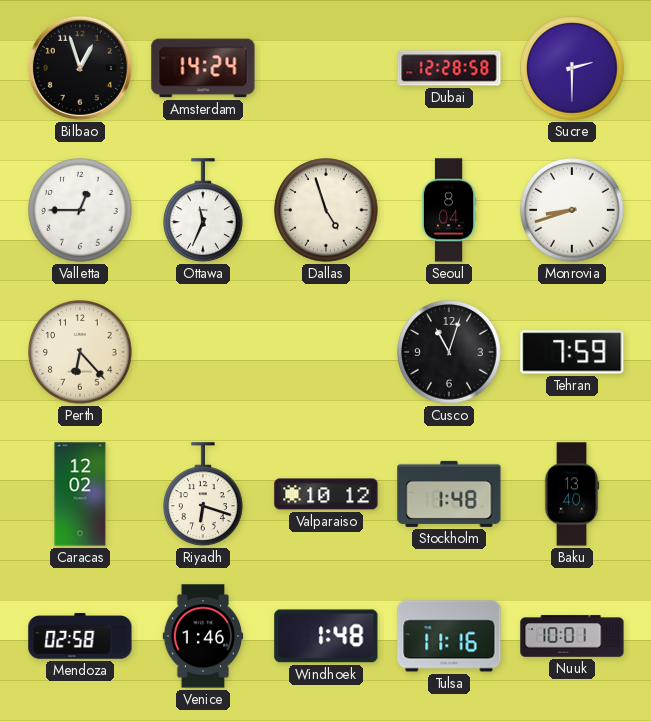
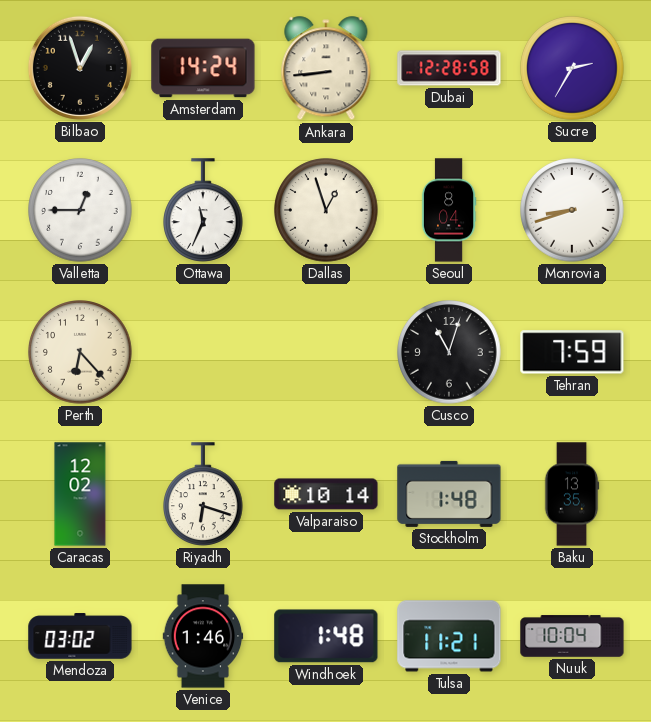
Ankara: none -> 8:44 (326, 69)
Sucre: 2:30 -> 2:35 (572, 68)
Dallas: 4:57 -> 12:57 (326, 210)
Valparaiso: 10:12 -> 10:14 (326, 494)
Baku: 13:40 -> 13:35 (572, 494)
Mendoza: 02:58 -> 03:02 (80, 636)
Tulsa: 11:16 -> 11:21 (449, 636)
Nuuk: 10:01 -> 10:04 (572, 636)
